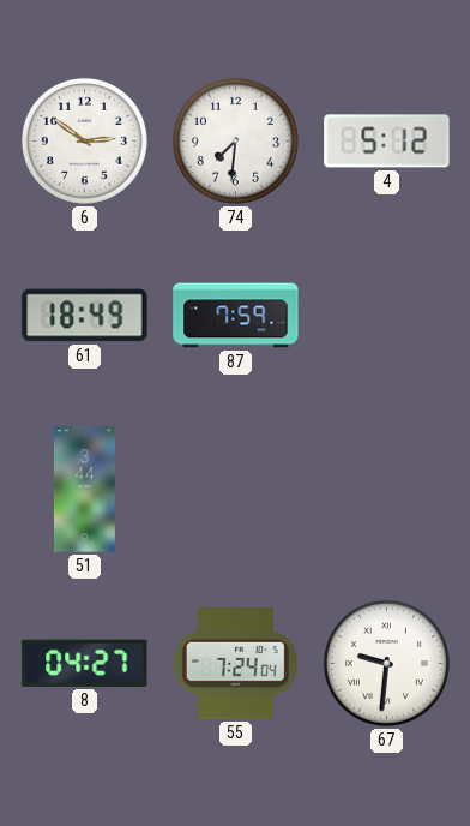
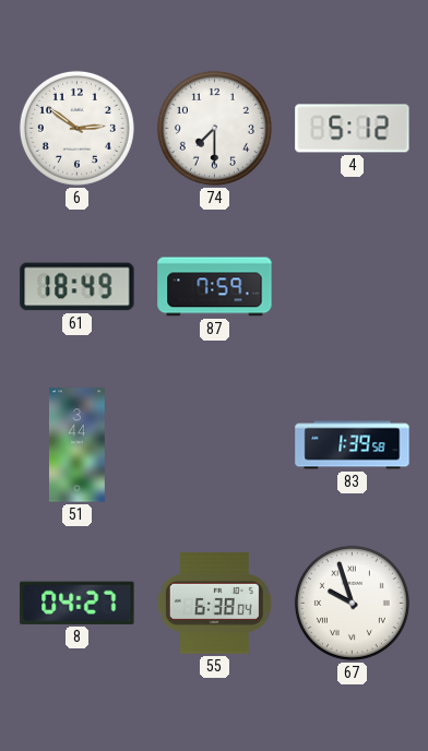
74: 7:31 -> 7:30 (214, 128)
83: none -> 1:39 (353, 445)
55: 7:24 -> 6:38 (214, 604)
67: 9:31 -> 9:57 (352, 603)
